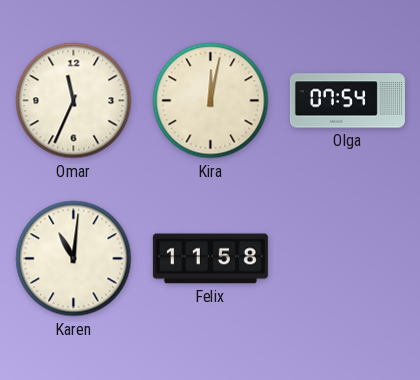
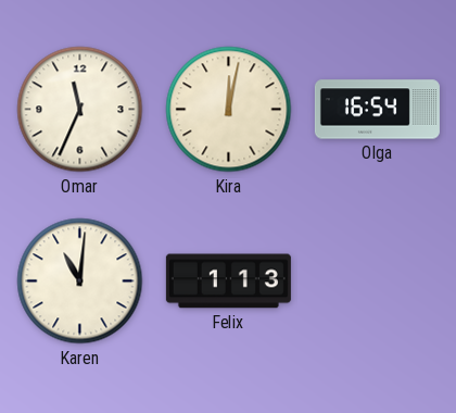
Olga: 07:54 -> 16:54 (377, 110)
Felix: 11:58 -> 1:13 (228, 281)
